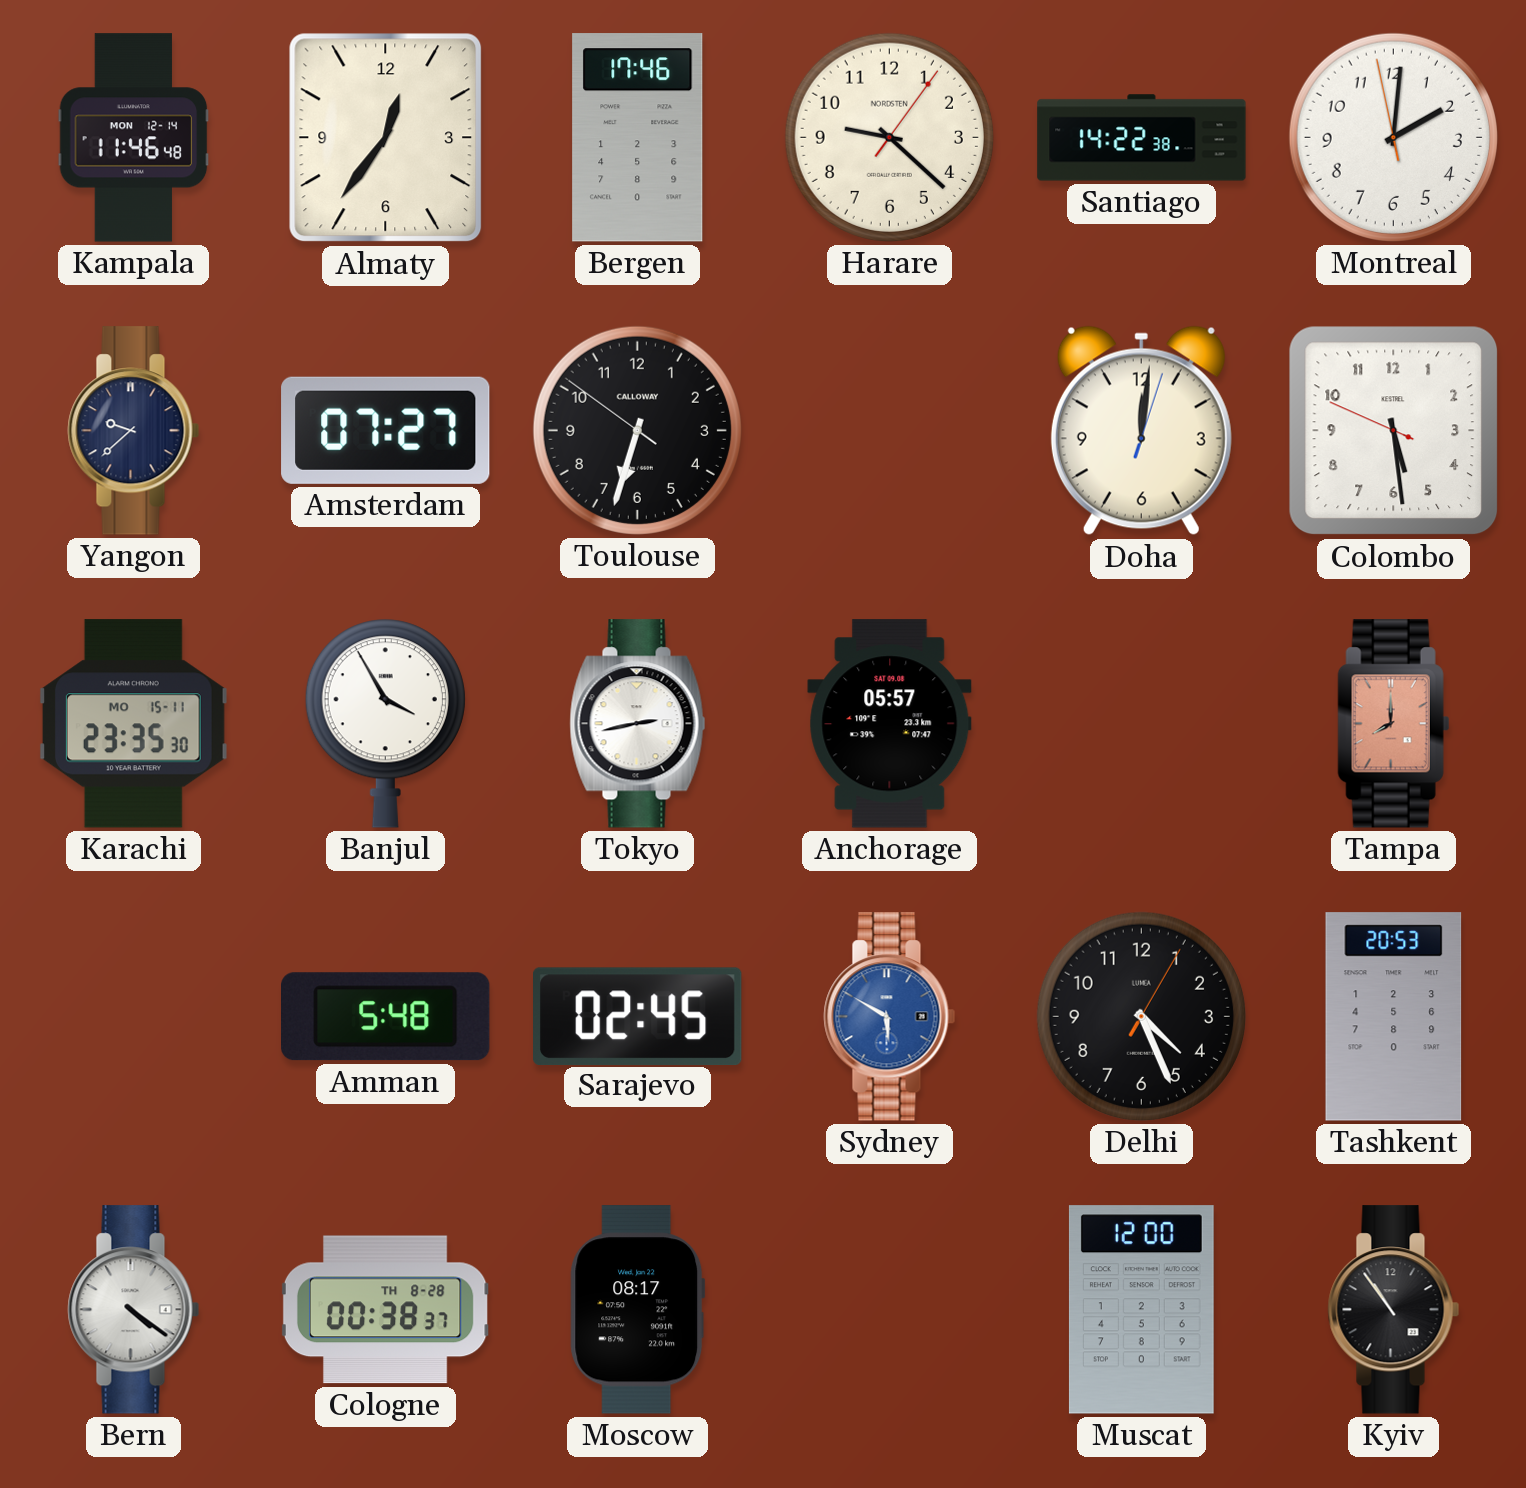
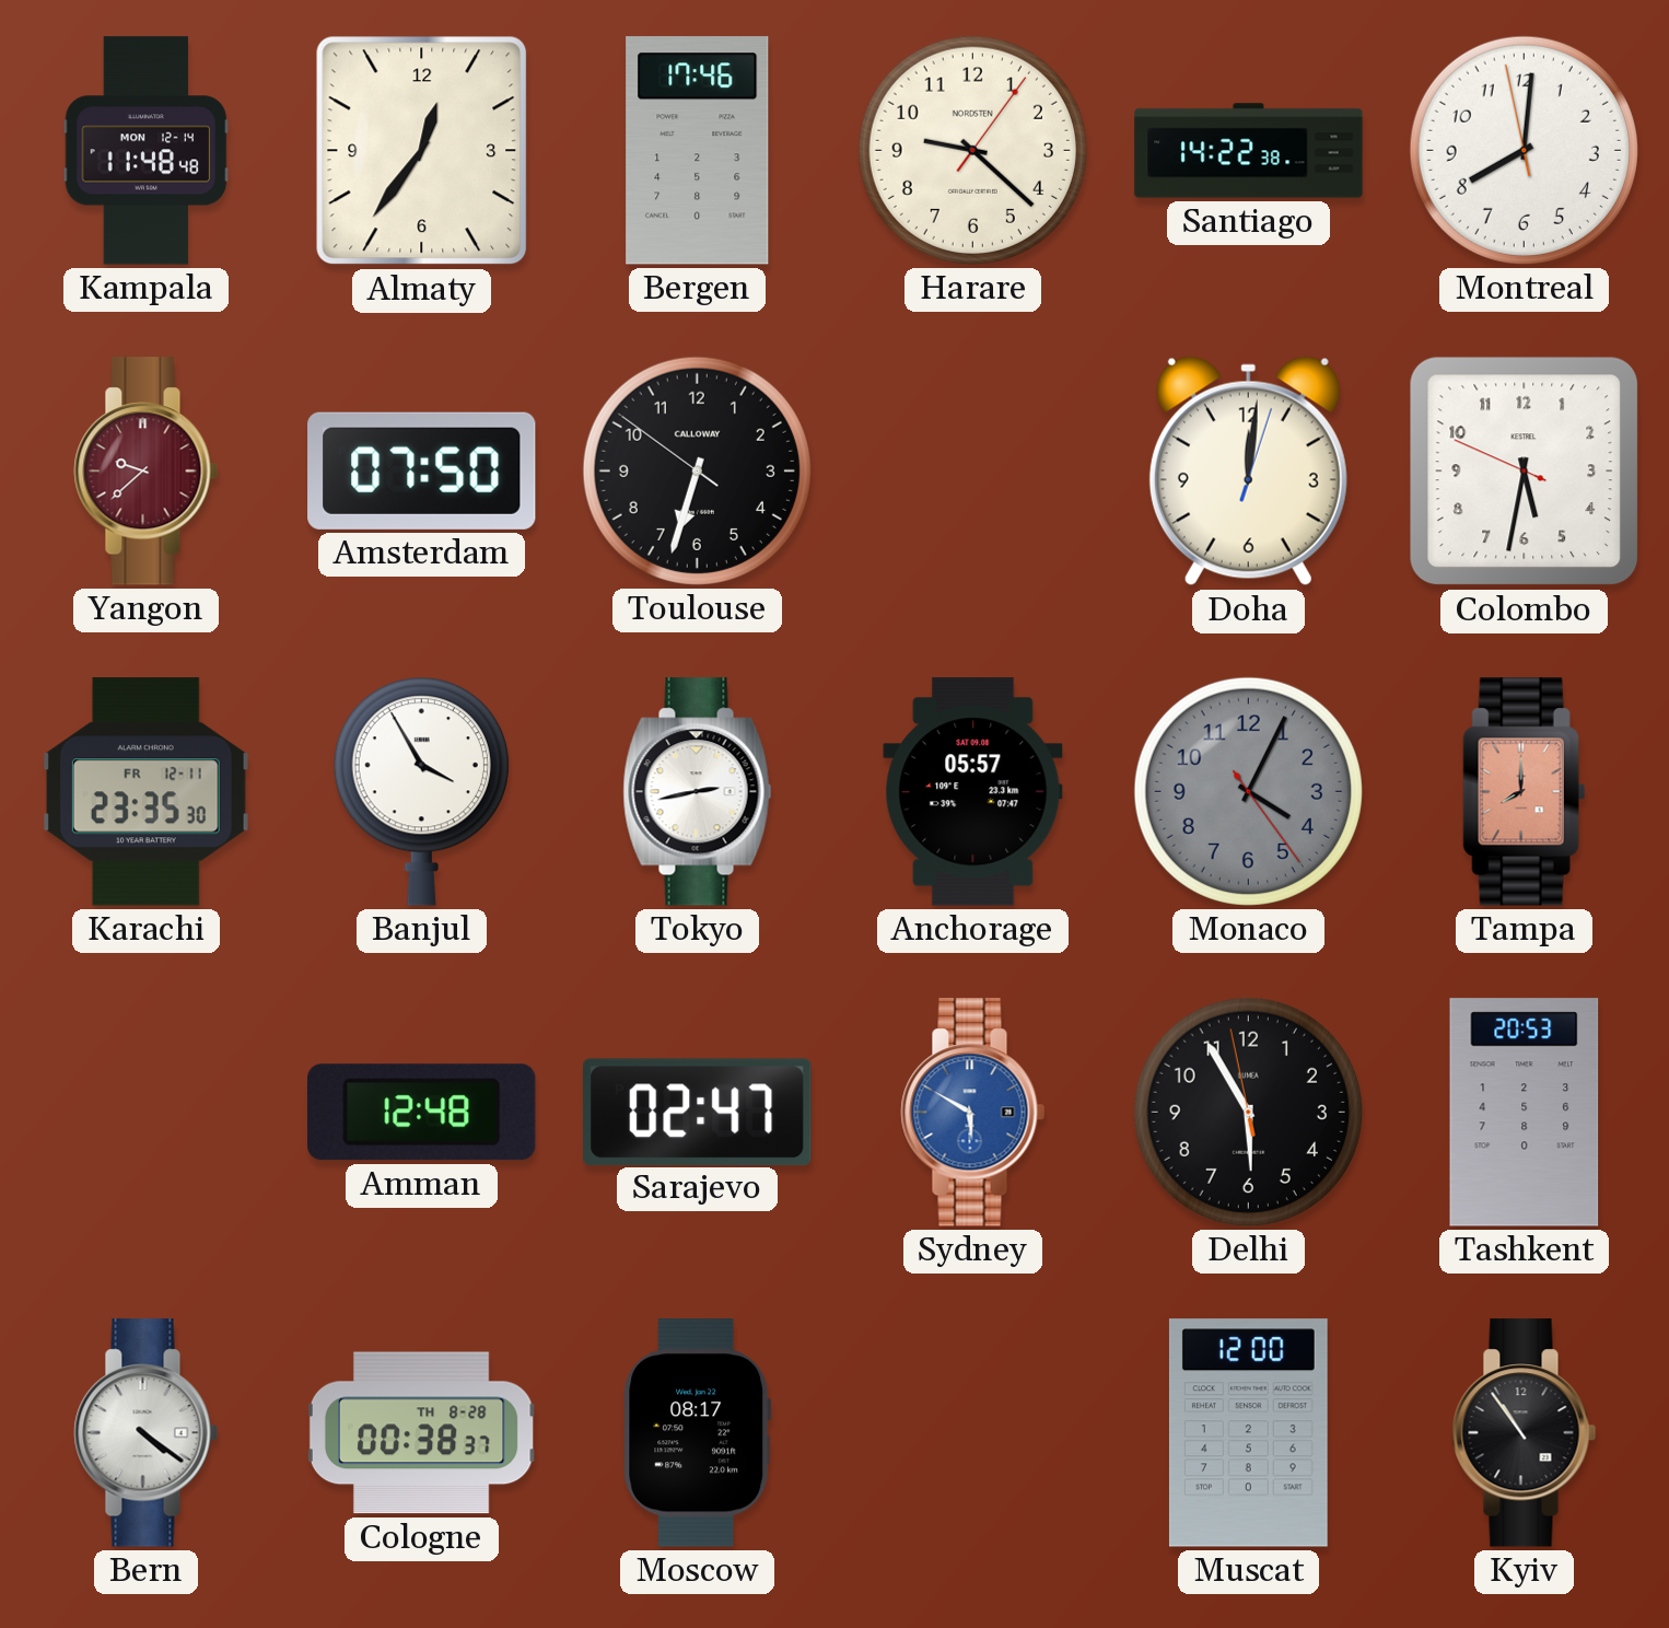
Kampala: 11:46 -> 11:48 (147, 151)
Montreal: 2:00 -> 8:00 (1524, 150)
Yangon dial: navy -> burgundy (147, 472)
Amsterdam: 07:27 -> 07:50 (422, 470)
Colombo: 5:28 -> 5:31 (1525, 472)
Karachi date: MO 15-11 -> FR 12-11 (145, 792)
Monaco: none -> 4:04 (1248, 791)
Amman: 5:48 -> 12:48 (422, 1113)
Sarajevo: 02:45 -> 02:47 (698, 1112)
Delhi: 4:26 -> 5:54 (1248, 1112)
